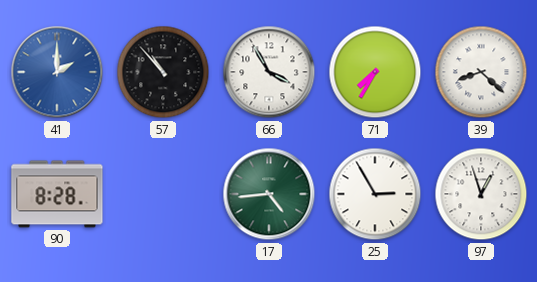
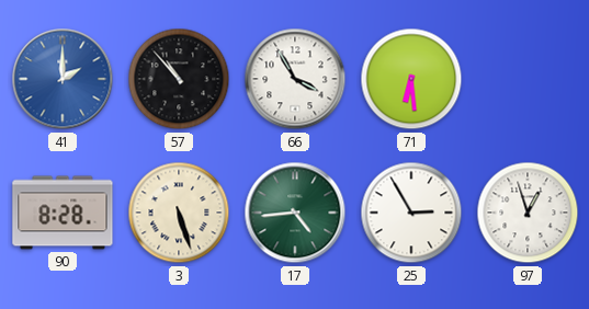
71: 7:35 -> 6:29 (411, 79)
39: 8:22 -> none (481, 72)
3: none -> 5:27 (179, 213)
